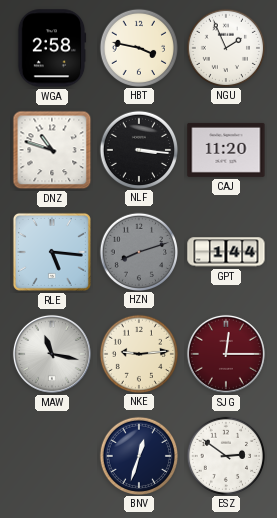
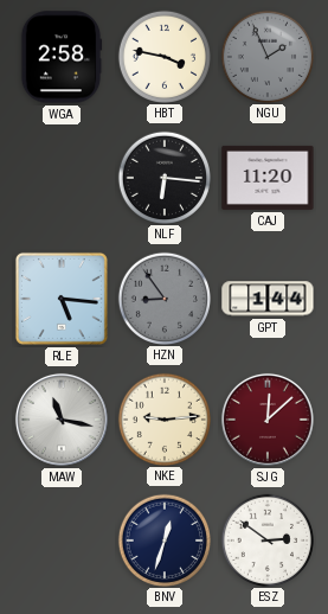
NGU dial: white -> grey (266, 56)
DNZ: 10:48 -> none (52, 150)
NLF: 3:16 -> 6:16 (163, 177)
HZN: 8:12 -> 8:54 (163, 298)
SJG: 12:15 -> 12:08 (268, 420)
